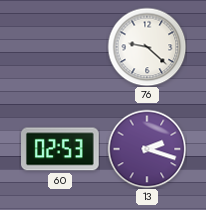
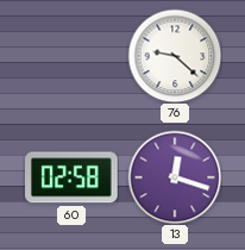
60: 02:53 -> 02:58 (73, 177)
13: 2:18 -> 12:18 (175, 177)
